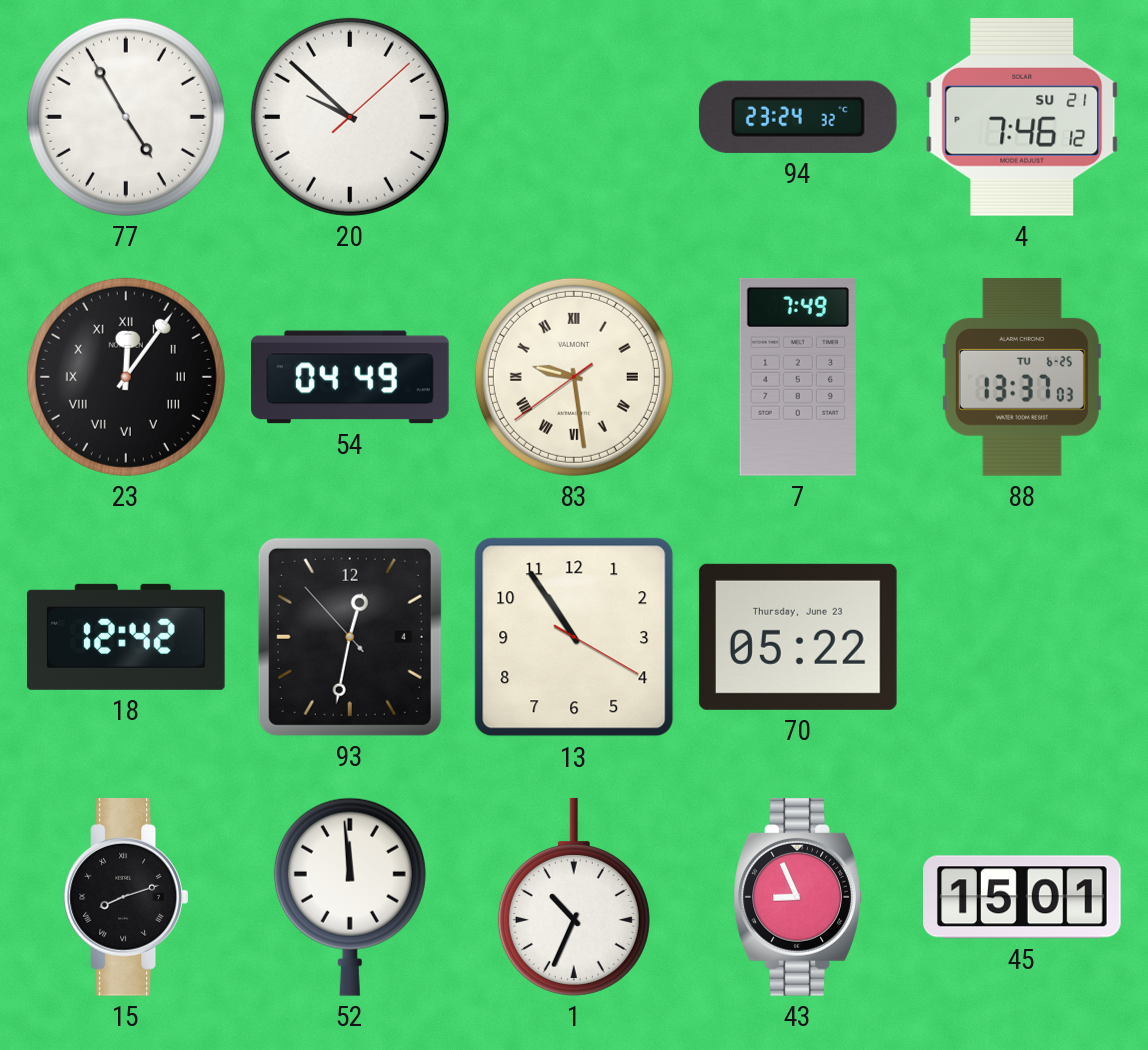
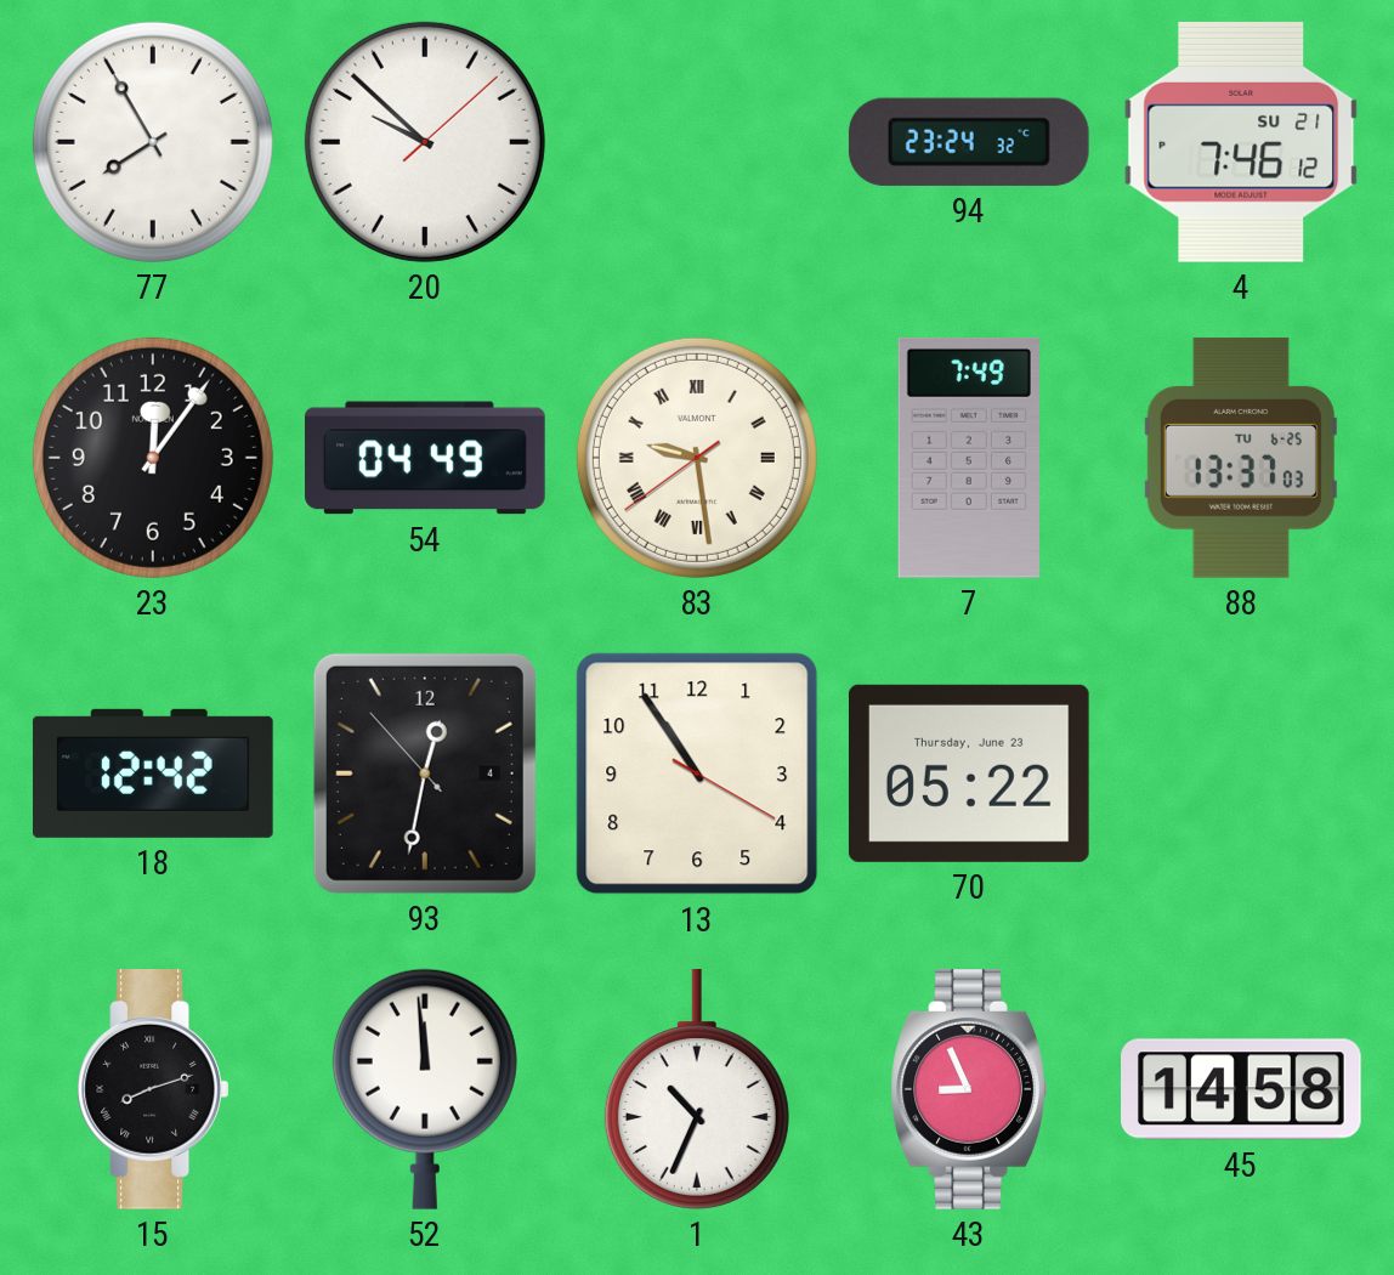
77: 4:55 -> 7:55 (153, 142)
23 numerals: Roman -> Arabic (153, 458)
45: 15:01 -> 14:58 (1242, 1089)
